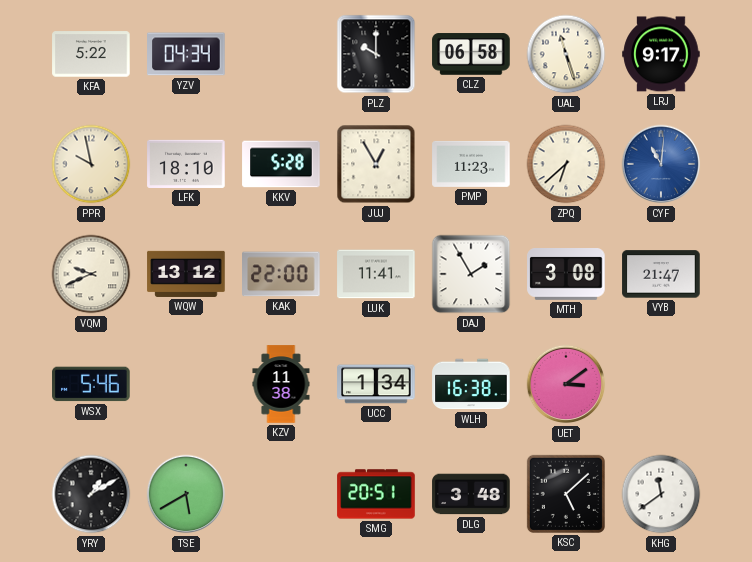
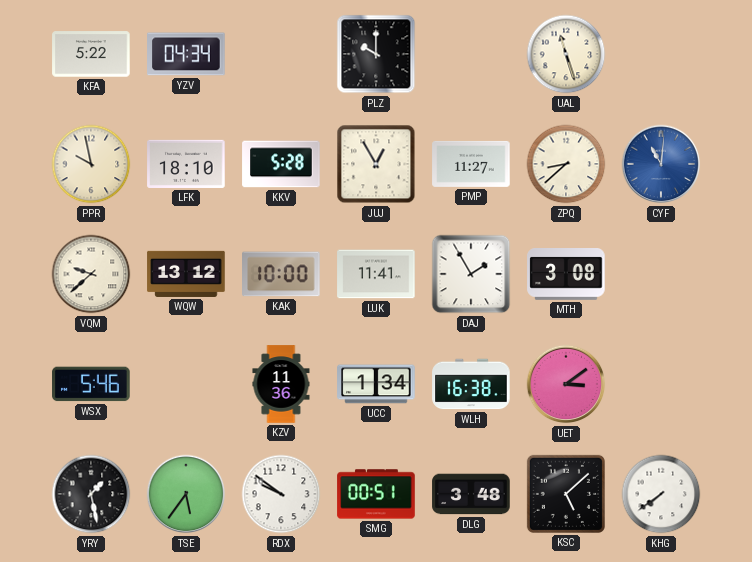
CLZ: 06:58 -> none (471, 54)
LRJ: 9:17 -> none (661, 54)
PMP: 11:23 -> 11:27 (471, 164)
ZPQ: 6:38 -> 8:38 (566, 164)
VQM: 9:41 -> 9:38 (91, 274)
KAK: 22:00 -> 10:00 (281, 274)
VYB: 21:47 -> none (661, 274)
KZV: 11:38 -> 11:36 (281, 384)
YRY: 1:10 -> 1:28 (91, 494)
TSE: 5:40 -> 5:36 (186, 494)
RDX: none -> 9:51 (281, 494)
SMG: 20:51 -> 00:51 (376, 494)
KHG: 11:39 -> 7:39 (661, 494)
